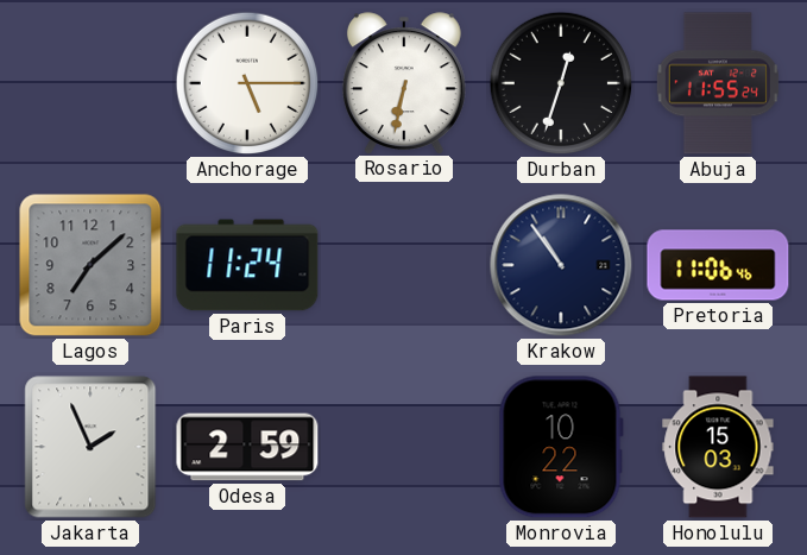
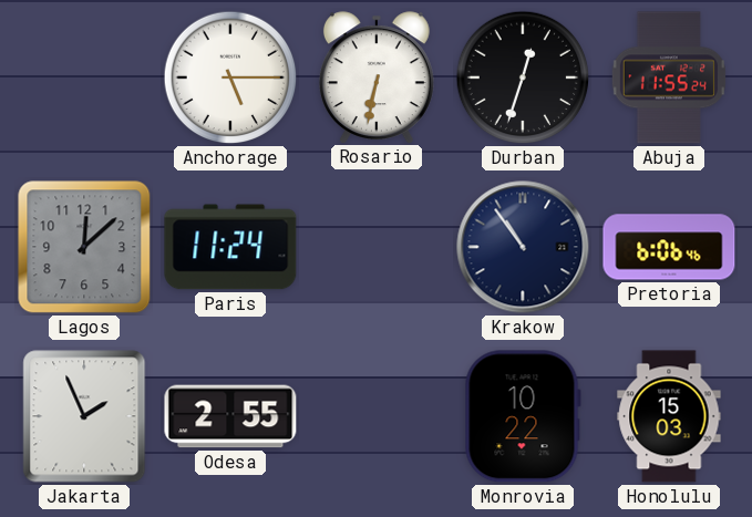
Lagos: 7:08 -> 12:08 (84, 247)
Pretoria: 11:06 -> 6:06 (669, 247)
Odesa: 2:59 -> 2:55 (230, 416)
